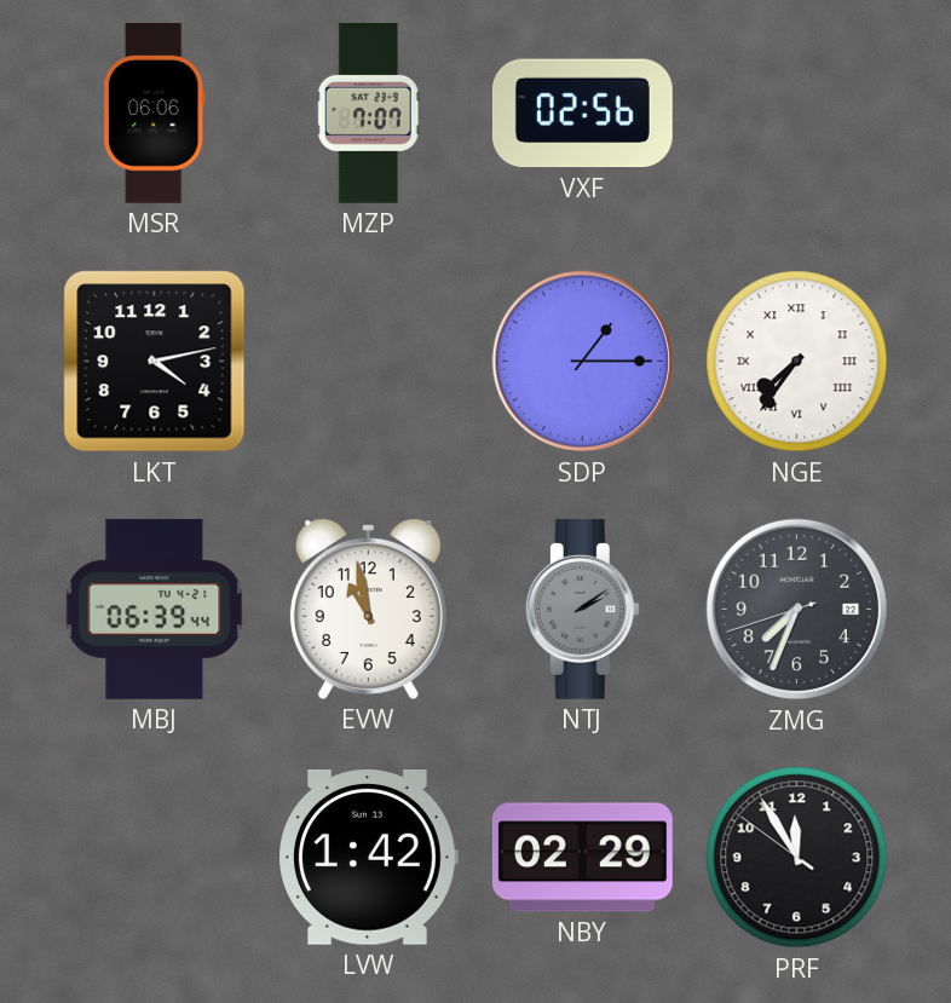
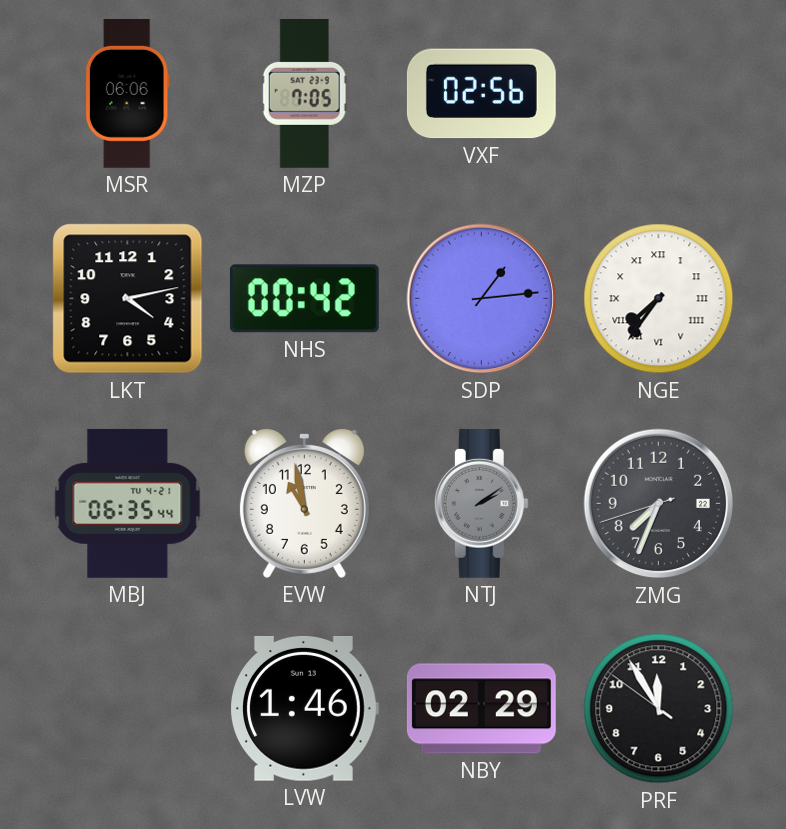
MZP: 7:07 -> 7:05 (304, 93)
NHS: none -> 00:42 (304, 299)
SDP: 1:15 -> 1:14 (482, 299)
MBJ: 06:39 -> 06:35 (128, 503)
LVW: 1:42 -> 1:46 (304, 709)
